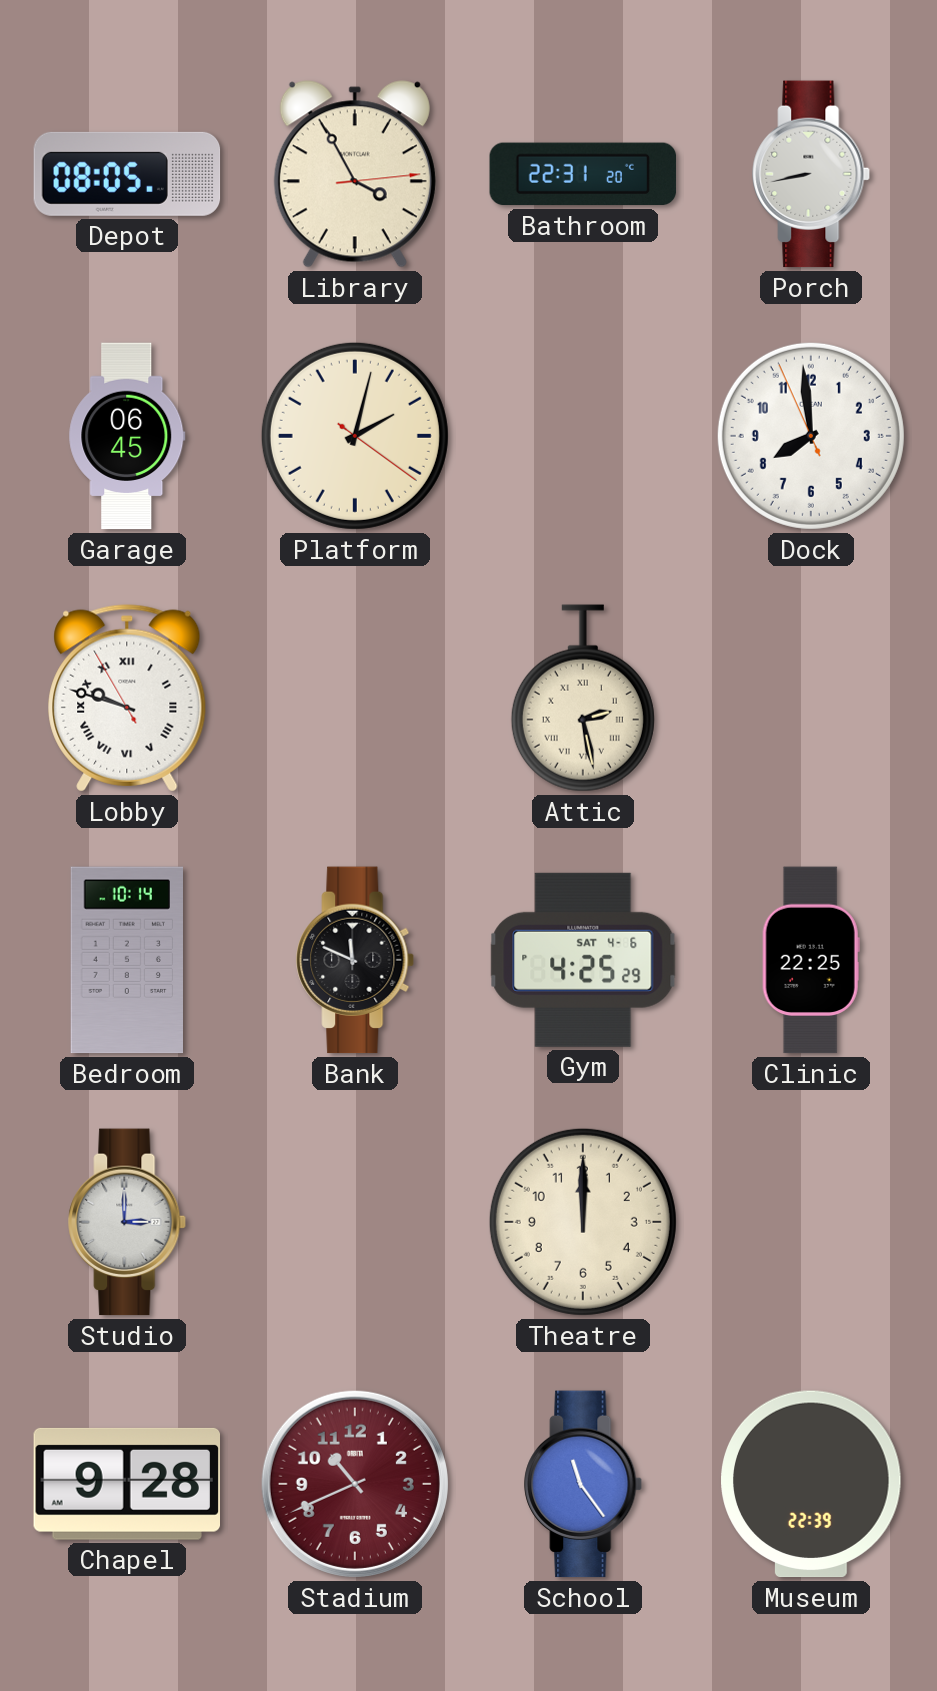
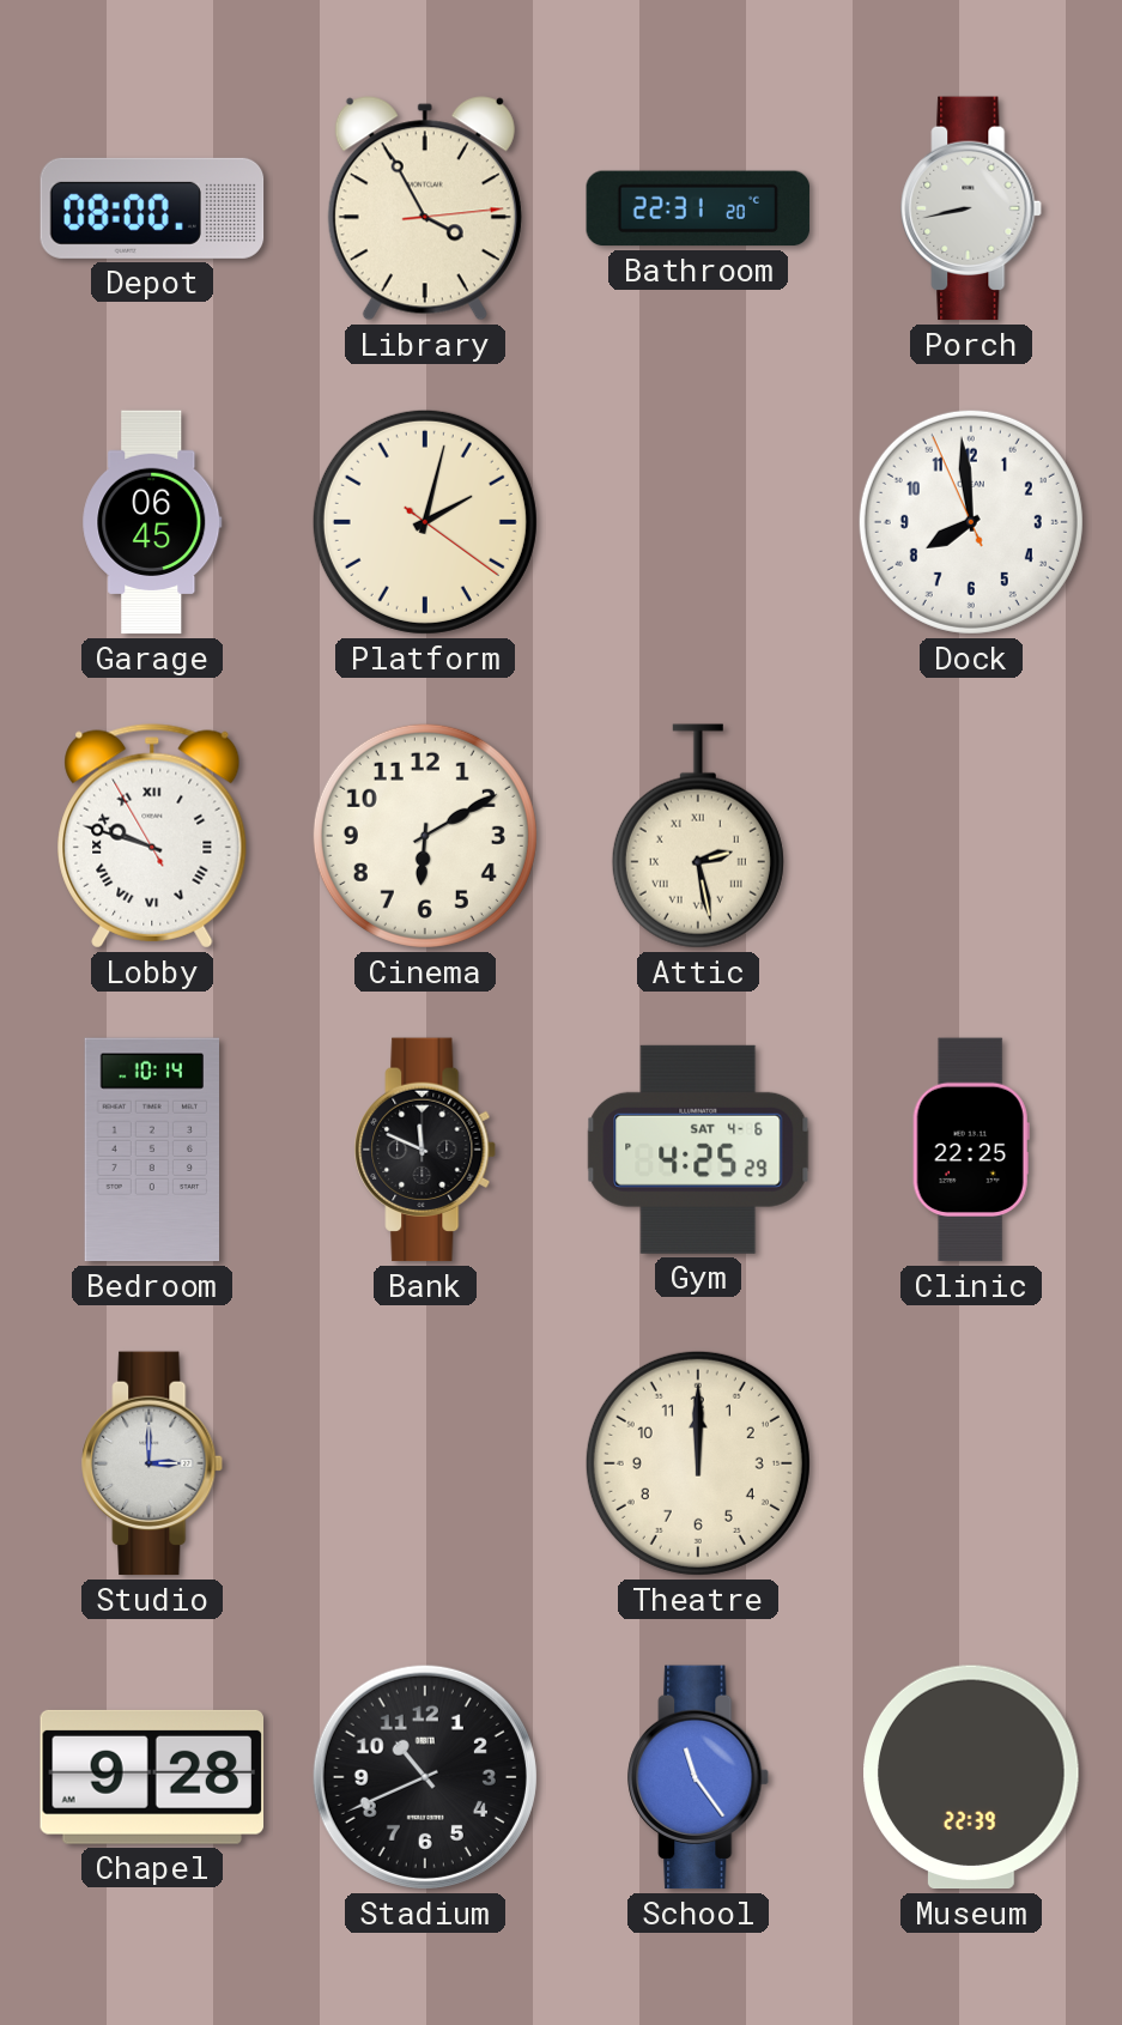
Depot: 08:05 -> 08:00 (152, 208)
Cinema: none -> 6:10 (425, 836)
Stadium dial: burgundy -> black (425, 1777)
